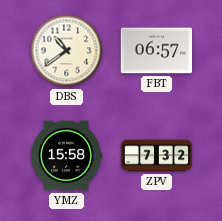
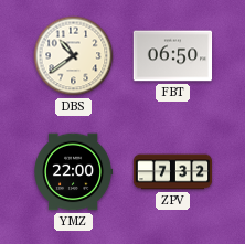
FBT: 06:57 -> 06:50 (173, 56)
YMZ: 15:58 -> 22:00 (74, 172)
